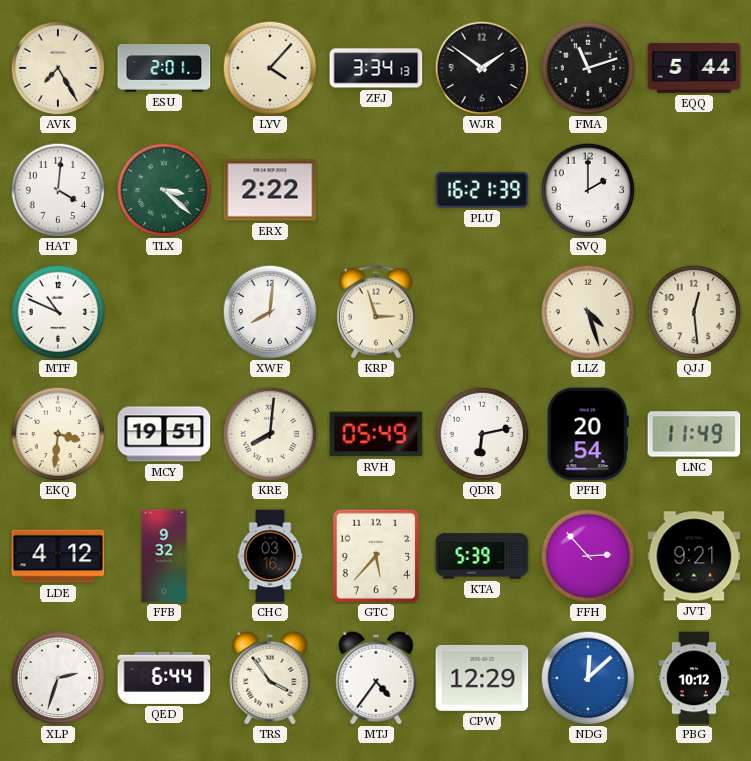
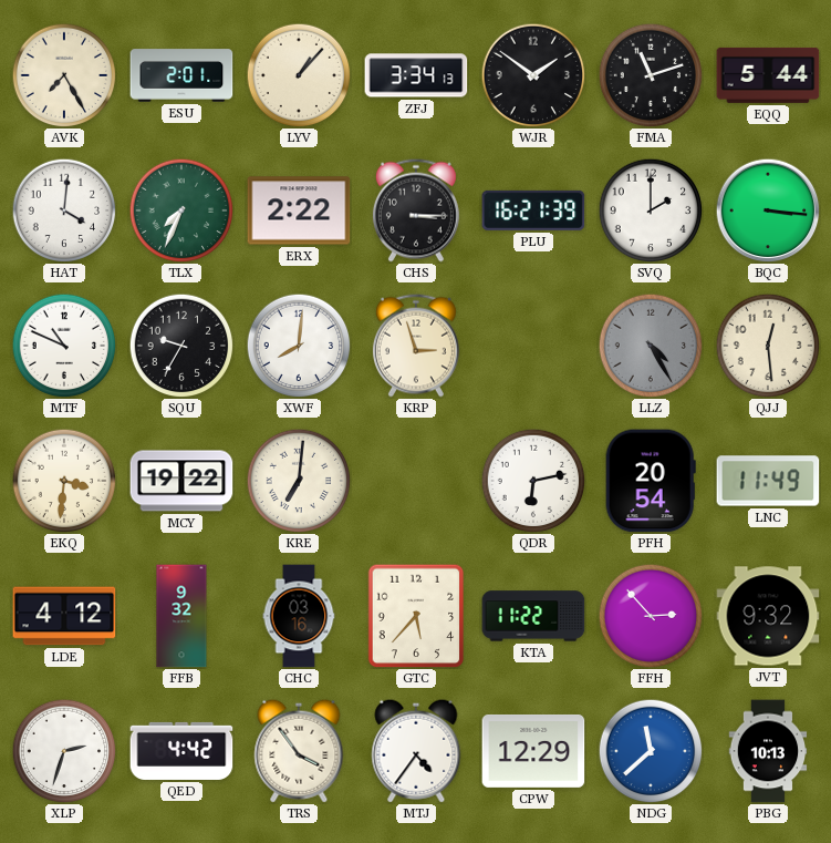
LYV: 4:07 -> 1:07 (299, 75)
TLX: 3:22 -> 7:34 (181, 210)
CHS: none -> 3:15 (416, 210)
BQC: none -> 3:16 (768, 210)
SQU: none -> 9:35 (181, 346)
LLZ: 4:27 -> 4:25 (651, 346)
LLZ dial: cream -> grey (651, 346)
MCY: 19:51 -> 19:22 (181, 481)
KRE: 8:01 -> 7:01 (299, 481)
RVH: 05:49 -> none (376, 434)
KTA: 5:39 -> 11:22 (533, 616)
JVT: 9:21 -> 9:32 (768, 616)
QED: 6:44 -> 4:42 (181, 751)
NDG: 12:08 -> 11:38 (651, 751)
PBG: 10:12 -> 10:13 (768, 751)
